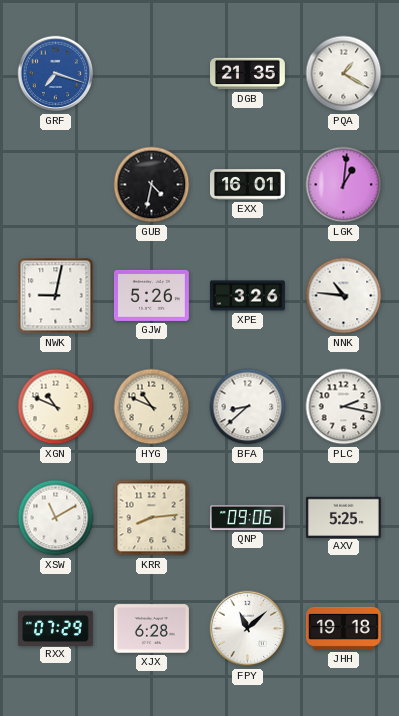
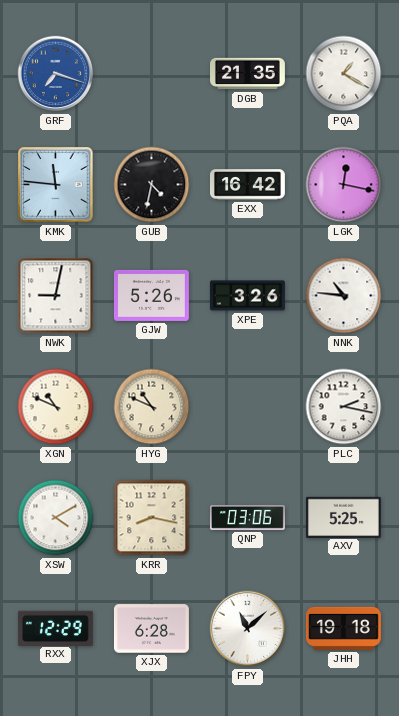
KMK: none -> 11:46 (56, 185)
EXX: 16:01 -> 16:42 (247, 185)
LGK: 1:01 -> 12:17 (344, 185)
BFA: 8:38 -> none (248, 407)
XSW: 11:10 -> 4:10 (56, 518)
KRR: 8:14 -> 8:17 (152, 518)
QNP: 09:06 -> 03:06 (247, 517)
RXX: 07:29 -> 12:29 (55, 628)
